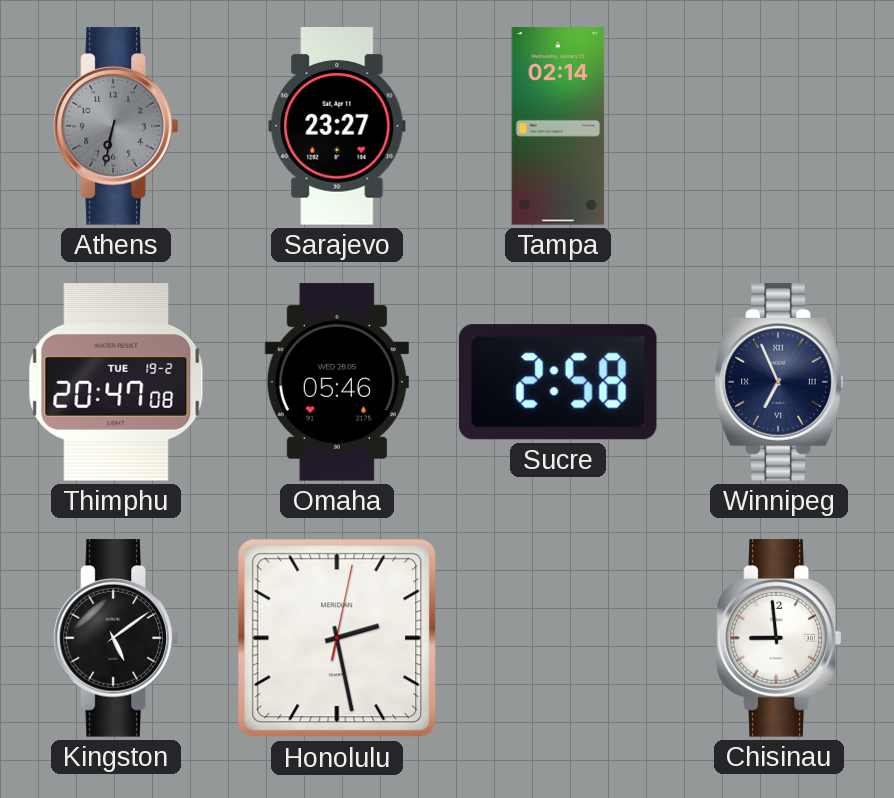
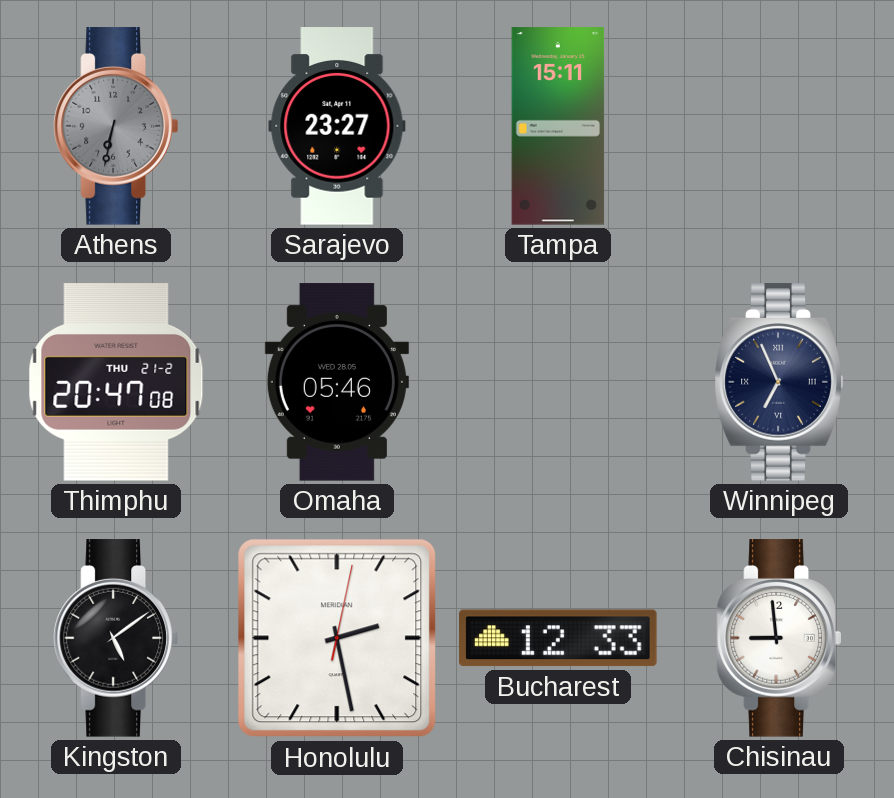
Tampa: 02:14 -> 15:11 (558, 126)
Thimphu date: TUE 19-2 -> THU 21-2 (116, 382)
Sucre: 2:58 -> none (558, 382)
Bucharest: none -> 12:33 (558, 638)
